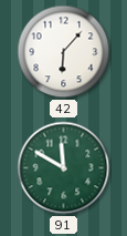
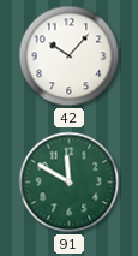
42: 6:07 -> 10:07 (70, 56)
